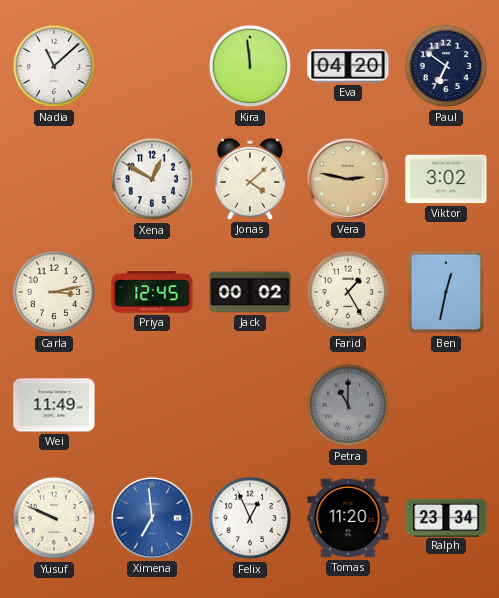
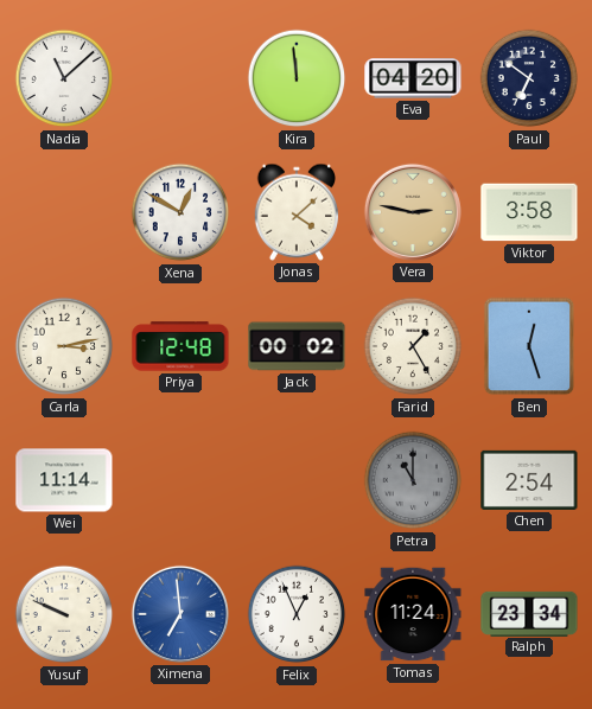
Viktor: 3:02 -> 3:58 (529, 212)
Priya: 12:45 -> 12:48 (180, 346)
Ben: 12:32 -> 12:27 (529, 346)
Wei: 11:49 -> 11:14 (64, 480)
Chen: none -> 2:54 (529, 480)
Tomas: 11:20 -> 11:24 (413, 614)
